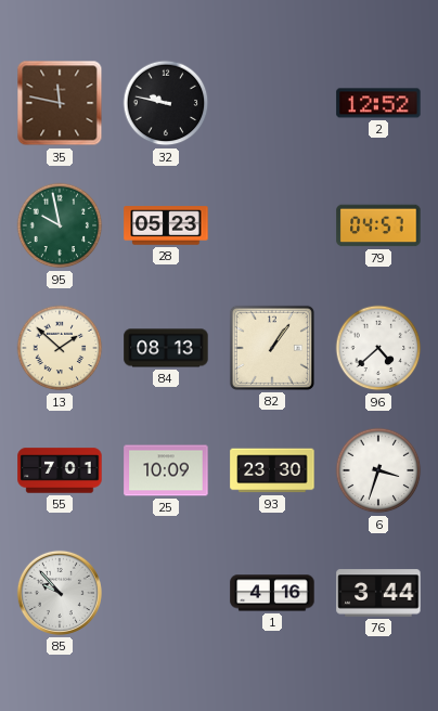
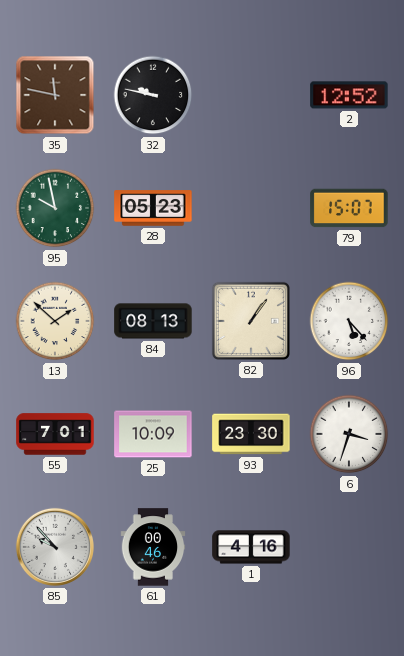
79: 04:57 -> 15:07 (349, 208)
96: 4:38 -> 5:23 (349, 321)
61: none -> 00:46 (153, 547)
76: 3:44 -> none (378, 593)
